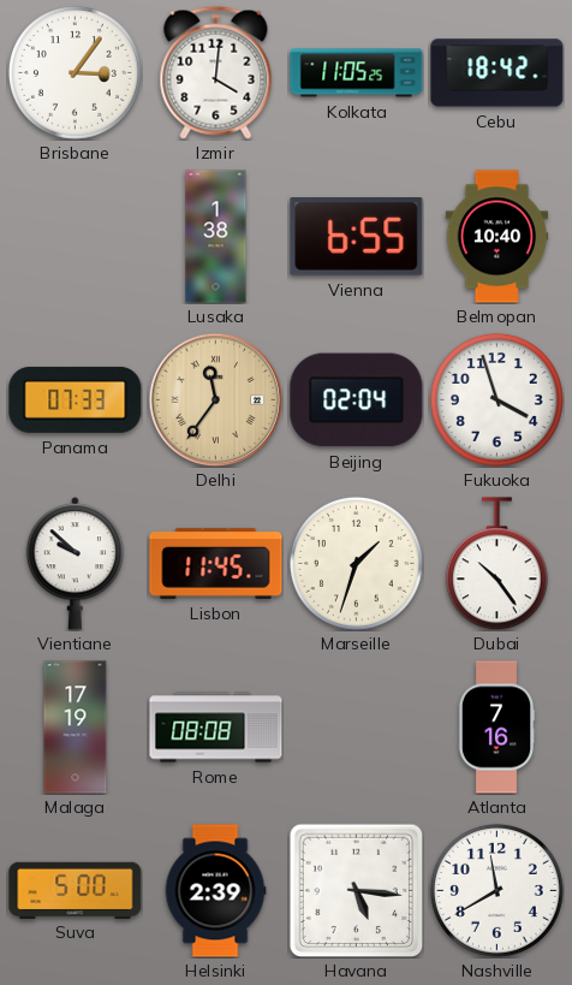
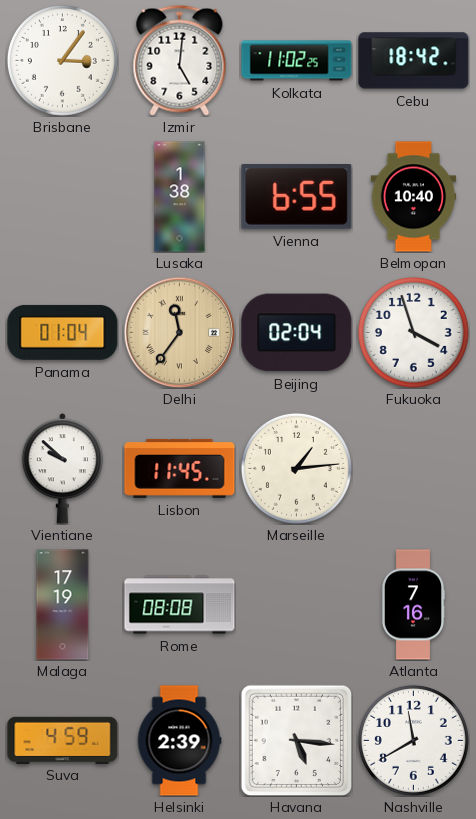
Izmir: 4:01 -> 5:01 (180, 60)
Kolkata: 11:05 -> 11:02 (297, 61)
Panama: 07:33 -> 01:04 (63, 332)
Marseille: 1:33 -> 1:14 (296, 468)
Dubai: 10:24 -> none (496, 564)
Suva: 5:00 -> 4:59 (63, 740)
